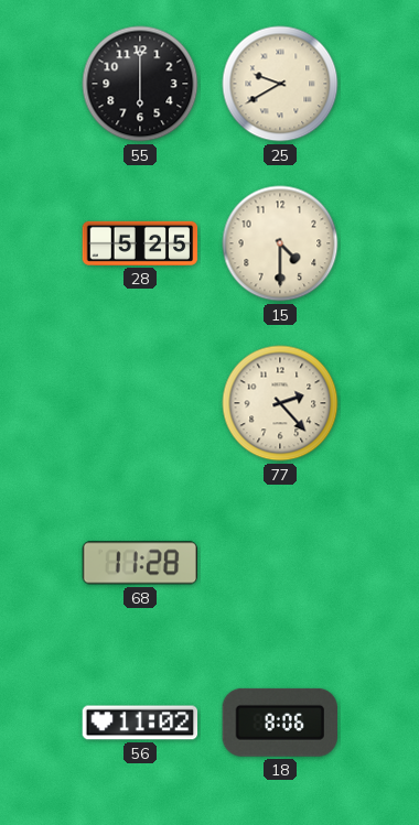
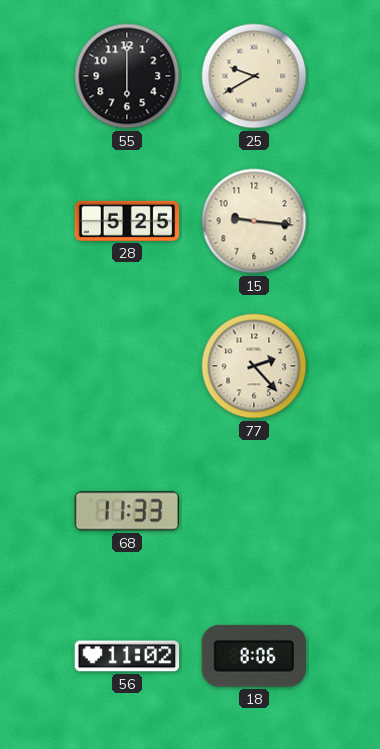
15: 4:30 -> 9:16 (254, 221)
68: 11:28 -> 11:33 (126, 511)
